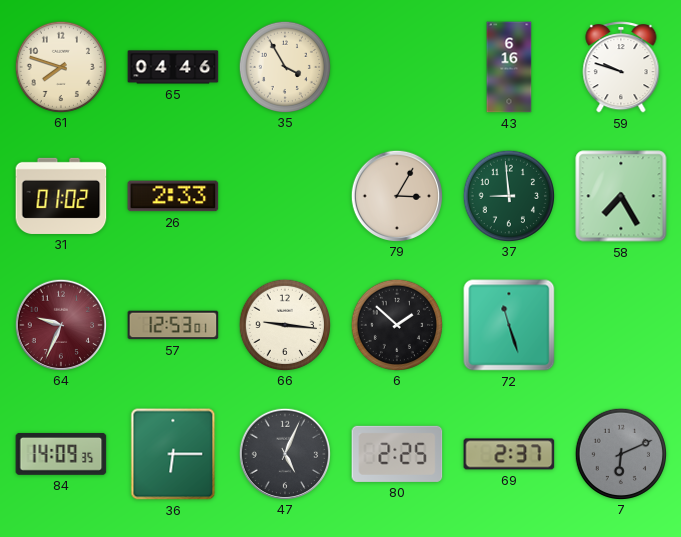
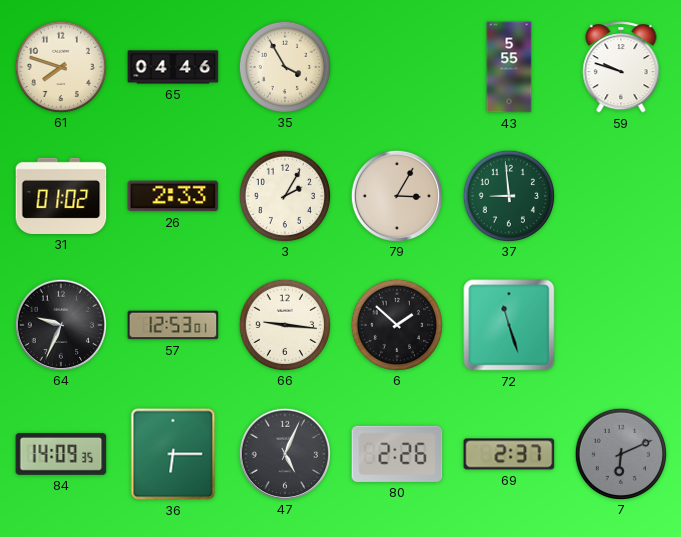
43: 6:16 -> 5:55 (509, 67)
3: none -> 2:05 (284, 195)
58: 7:25 -> none (621, 196)
64 dial: burgundy -> black (60, 324)
80: 2:25 -> 2:26 (397, 454)
